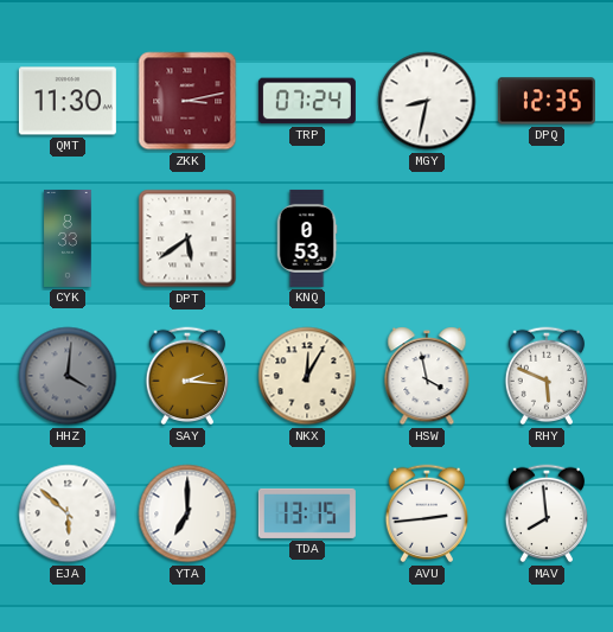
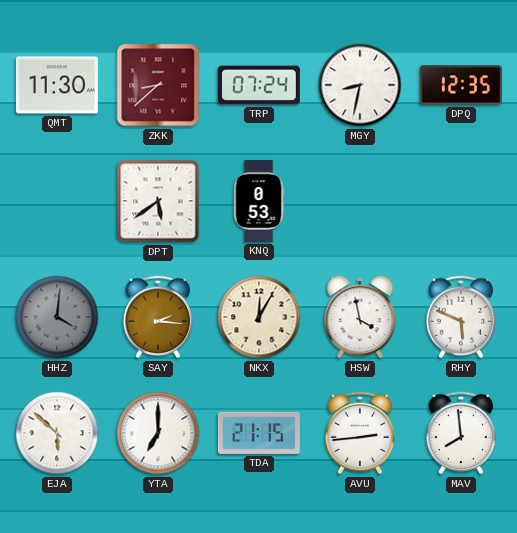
ZKK: 3:13 -> 8:38 (158, 85)
CYK: 8:33 -> none (68, 238)
TDA: 13:15 -> 21:15 (259, 433)
